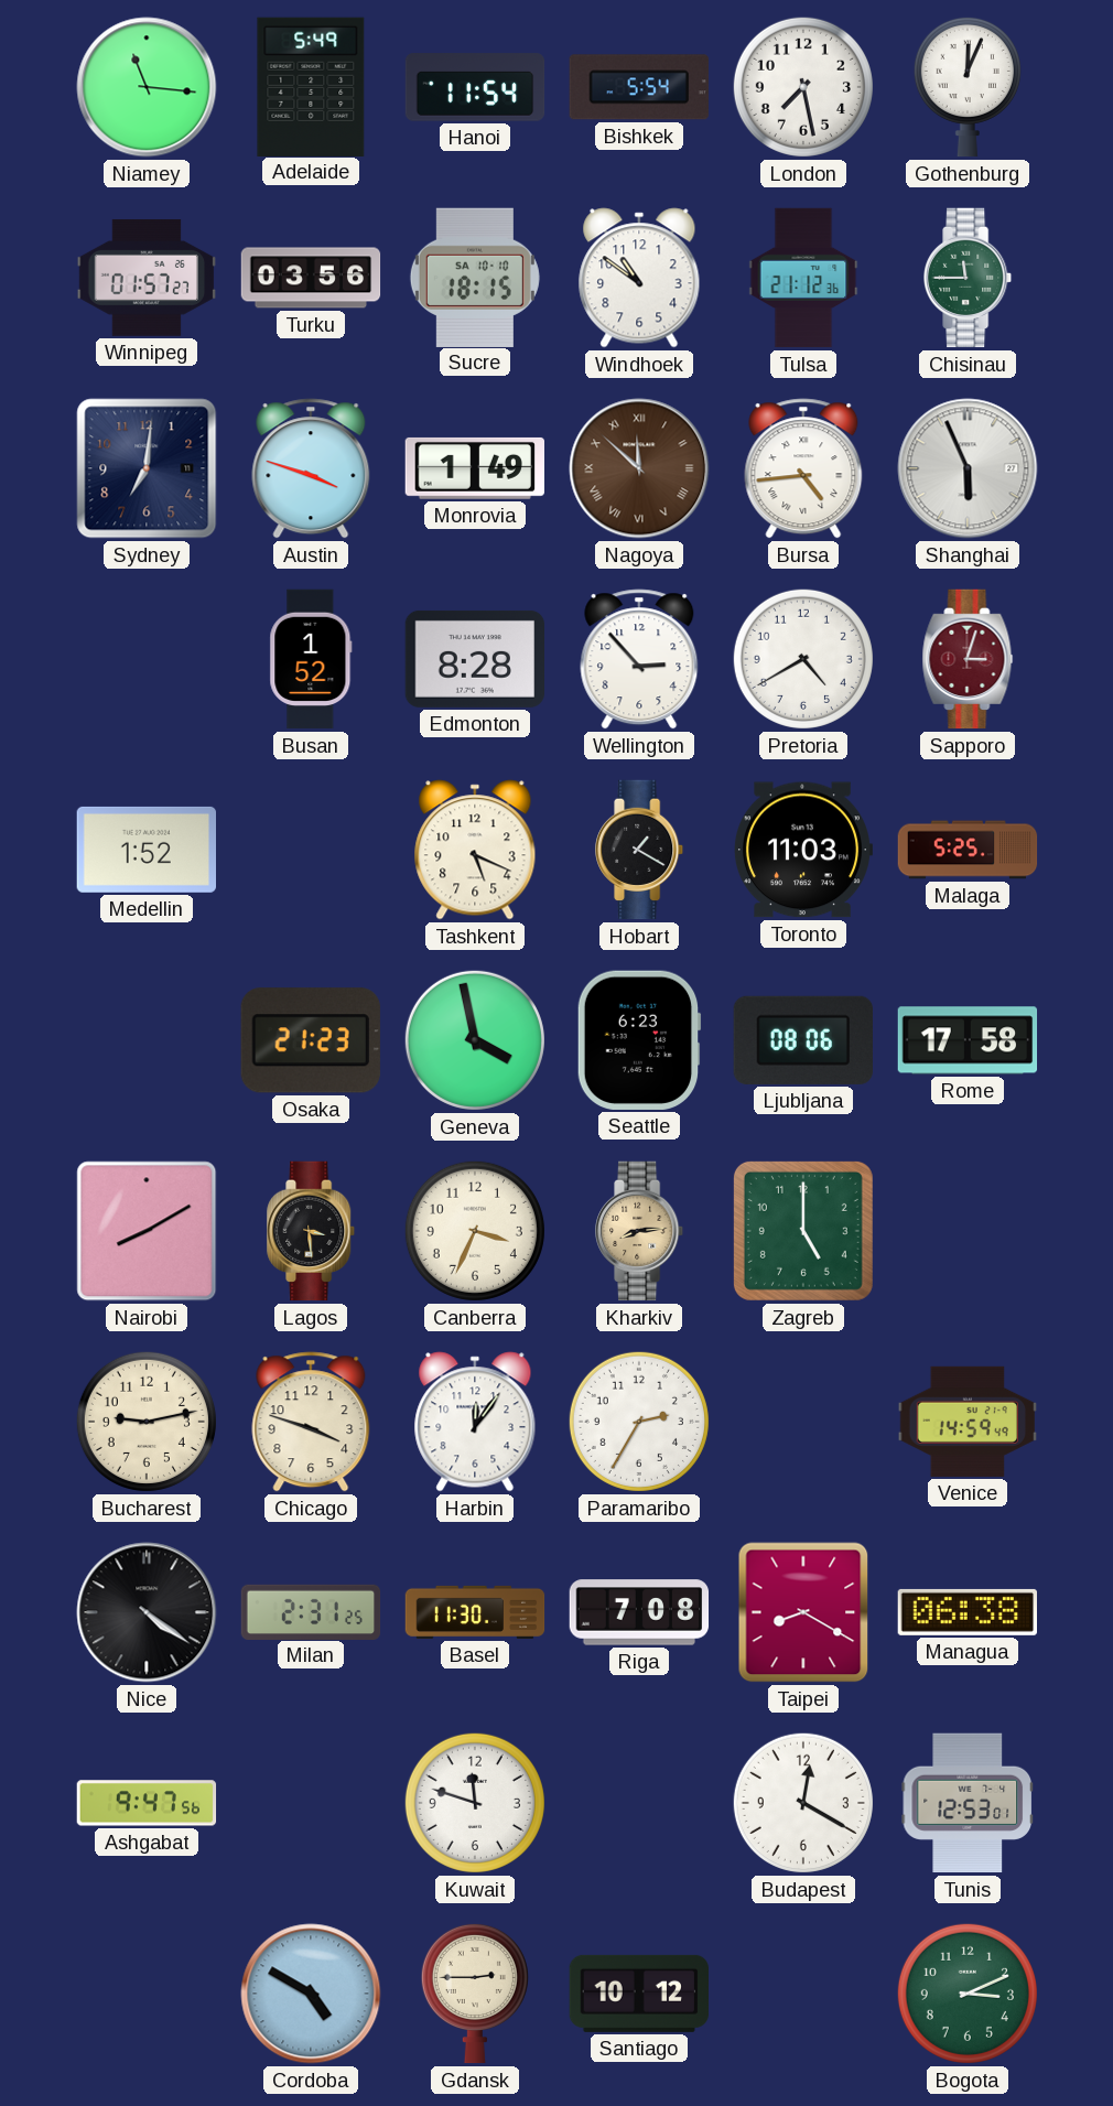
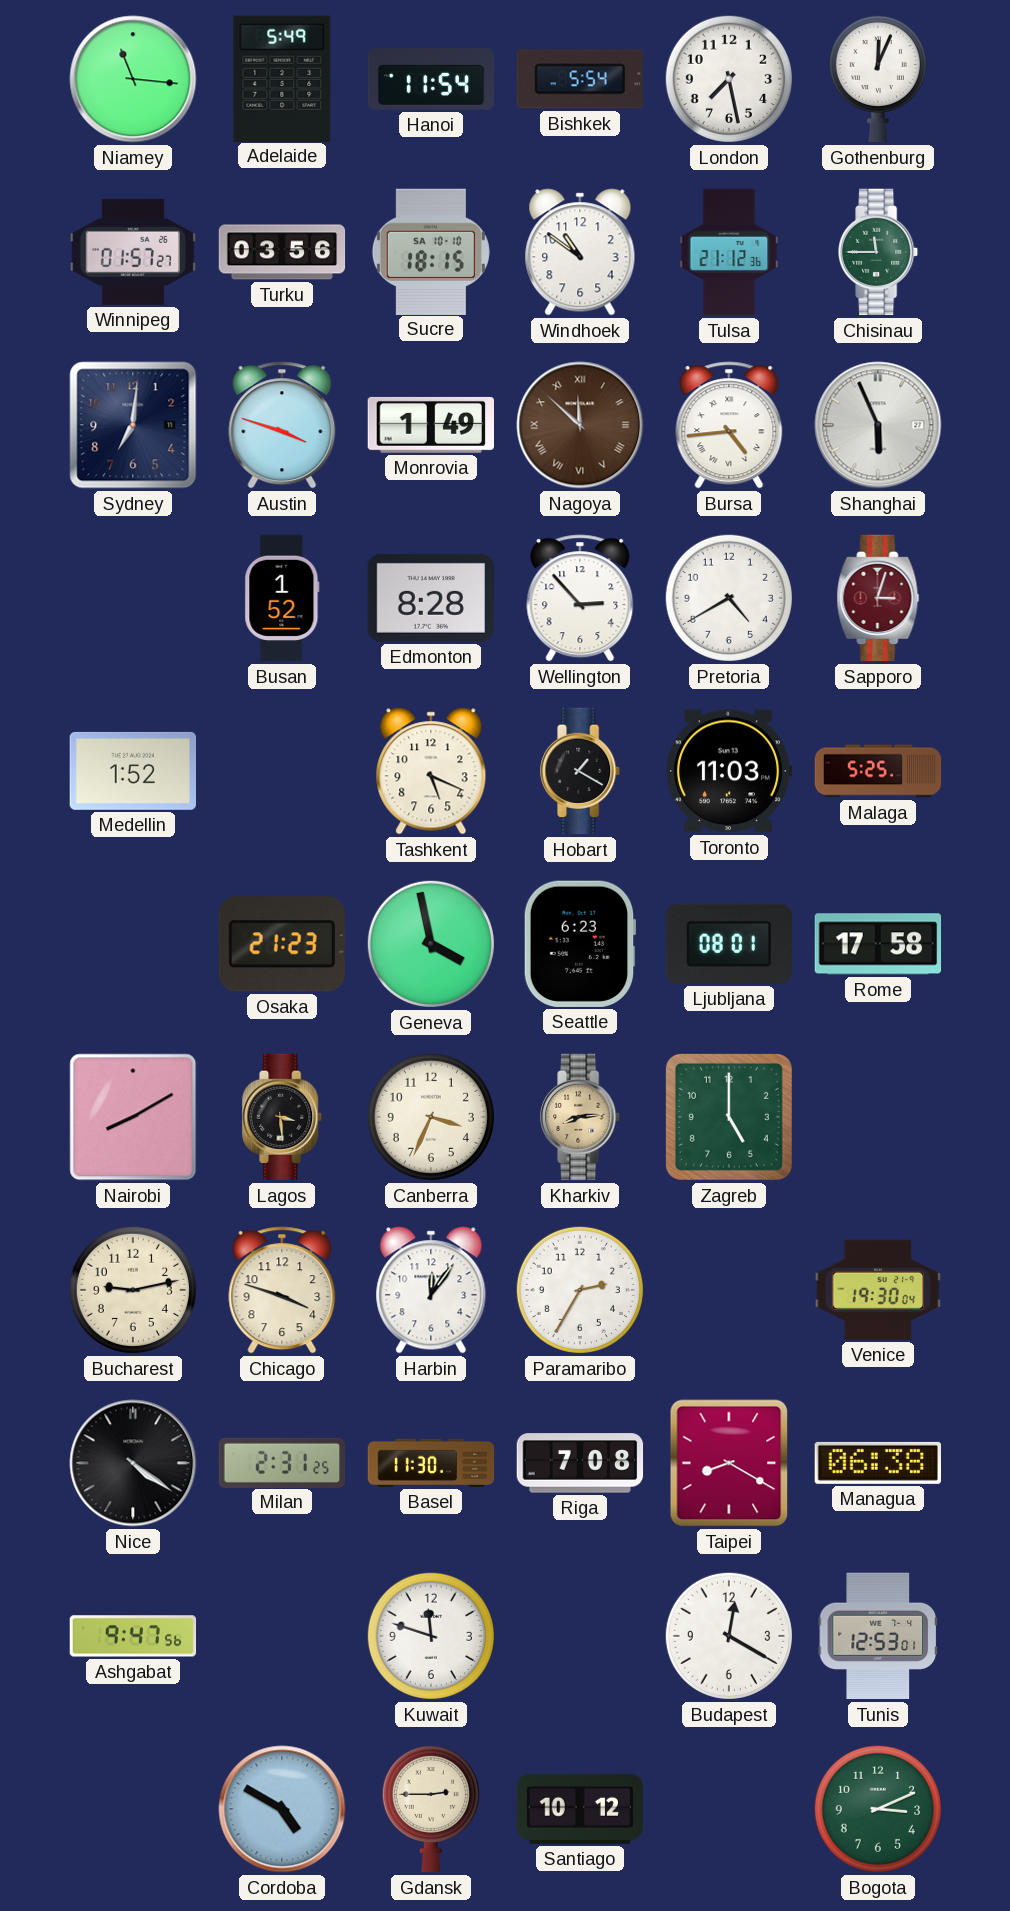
Ljubljana: 08:06 -> 08:01 (729, 944)
Venice: 14:59 -> 19:30 (877, 1290)
